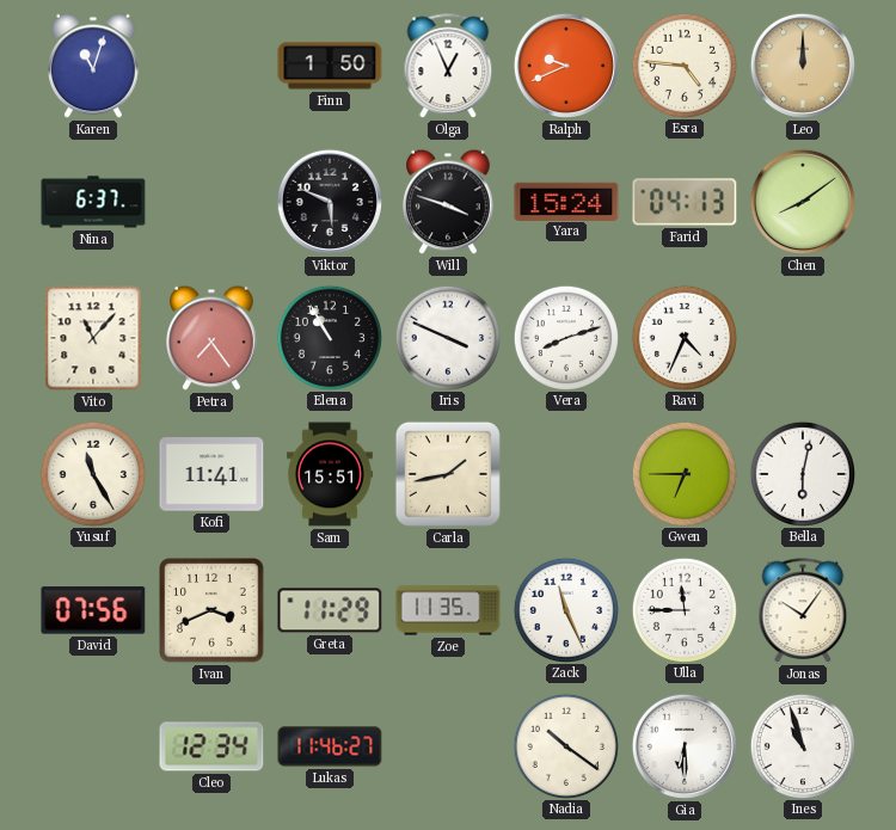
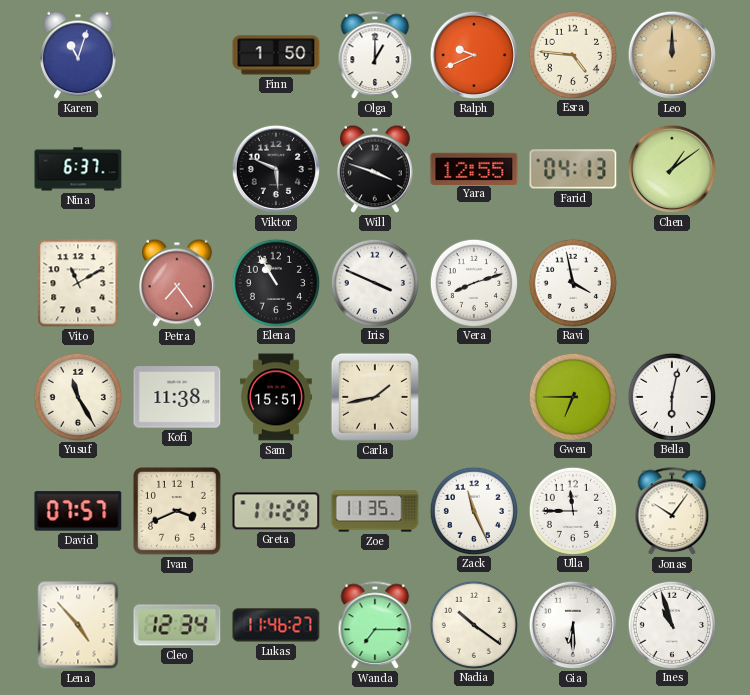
Olga: 12:56 -> 1:00 (375, 56)
Yara: 15:24 -> 12:55 (474, 168)
Chen: 8:09 -> 1:09 (672, 169)
Vito: 11:07 -> 11:10 (78, 283)
Ravi: 4:34 -> 3:58 (572, 282)
Kofi: 11:41 -> 11:38 (177, 397)
David: 07:56 -> 07:57 (78, 511)
Lena: none -> 4:53 (78, 625)
Wanda: none -> 7:15 (375, 626)
